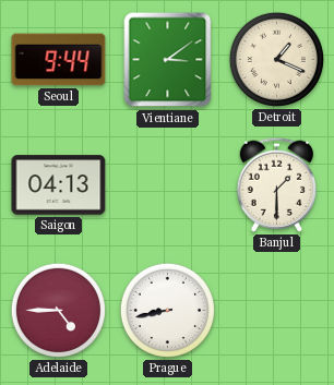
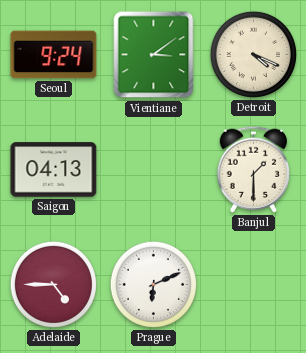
Seoul: 9:44 -> 9:24 (54, 55)
Detroit: 1:19 -> 4:19 (253, 54)
Prague: 8:43 -> 6:11 (153, 284)
